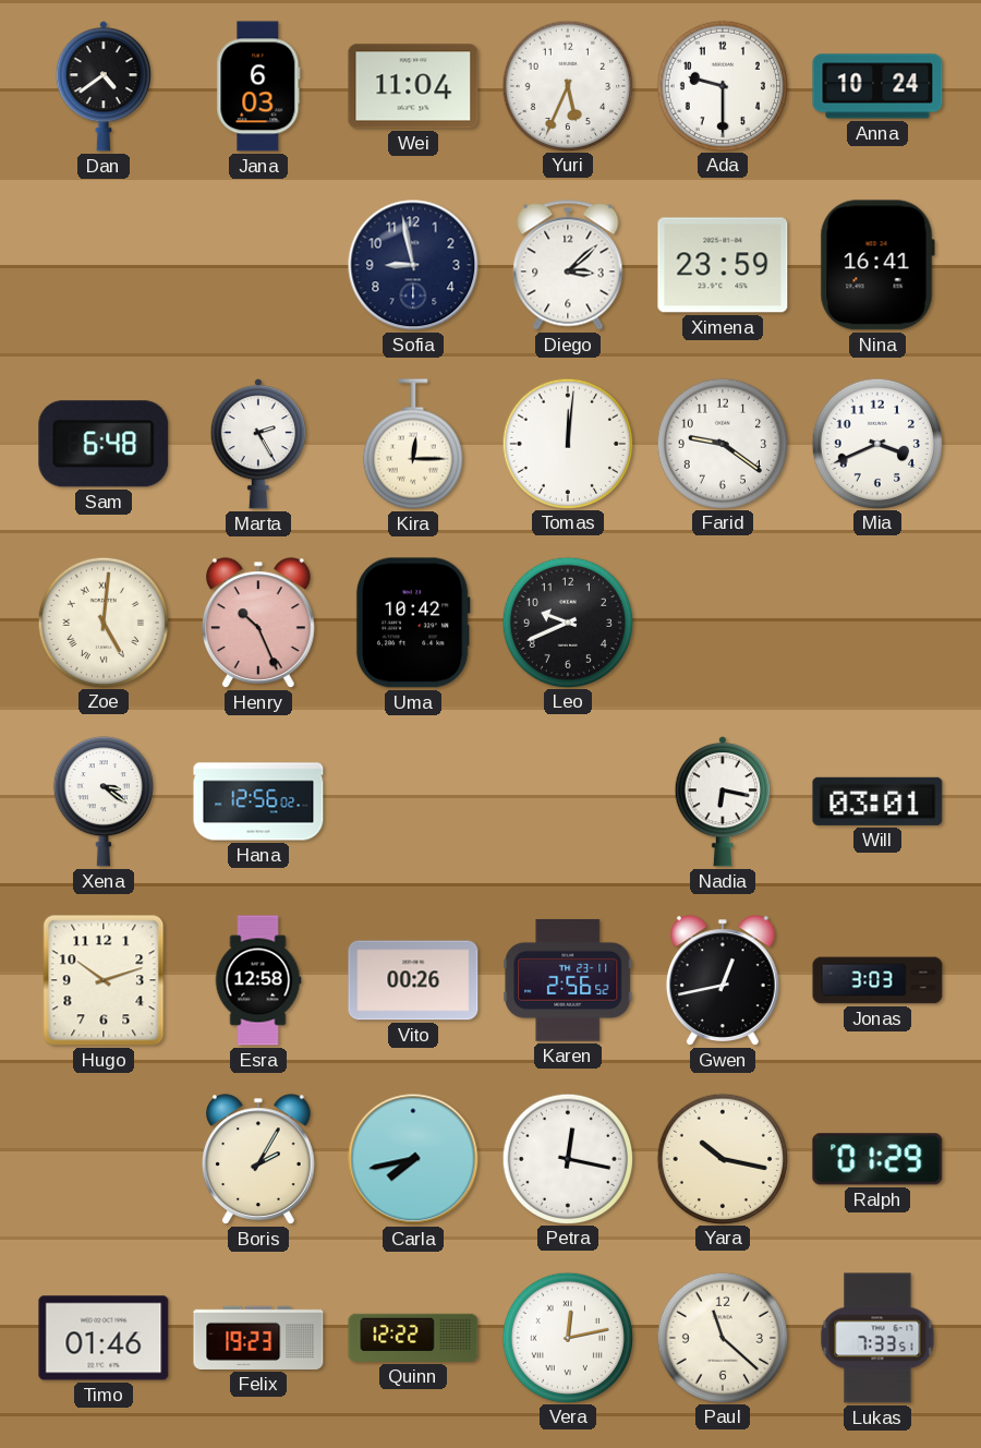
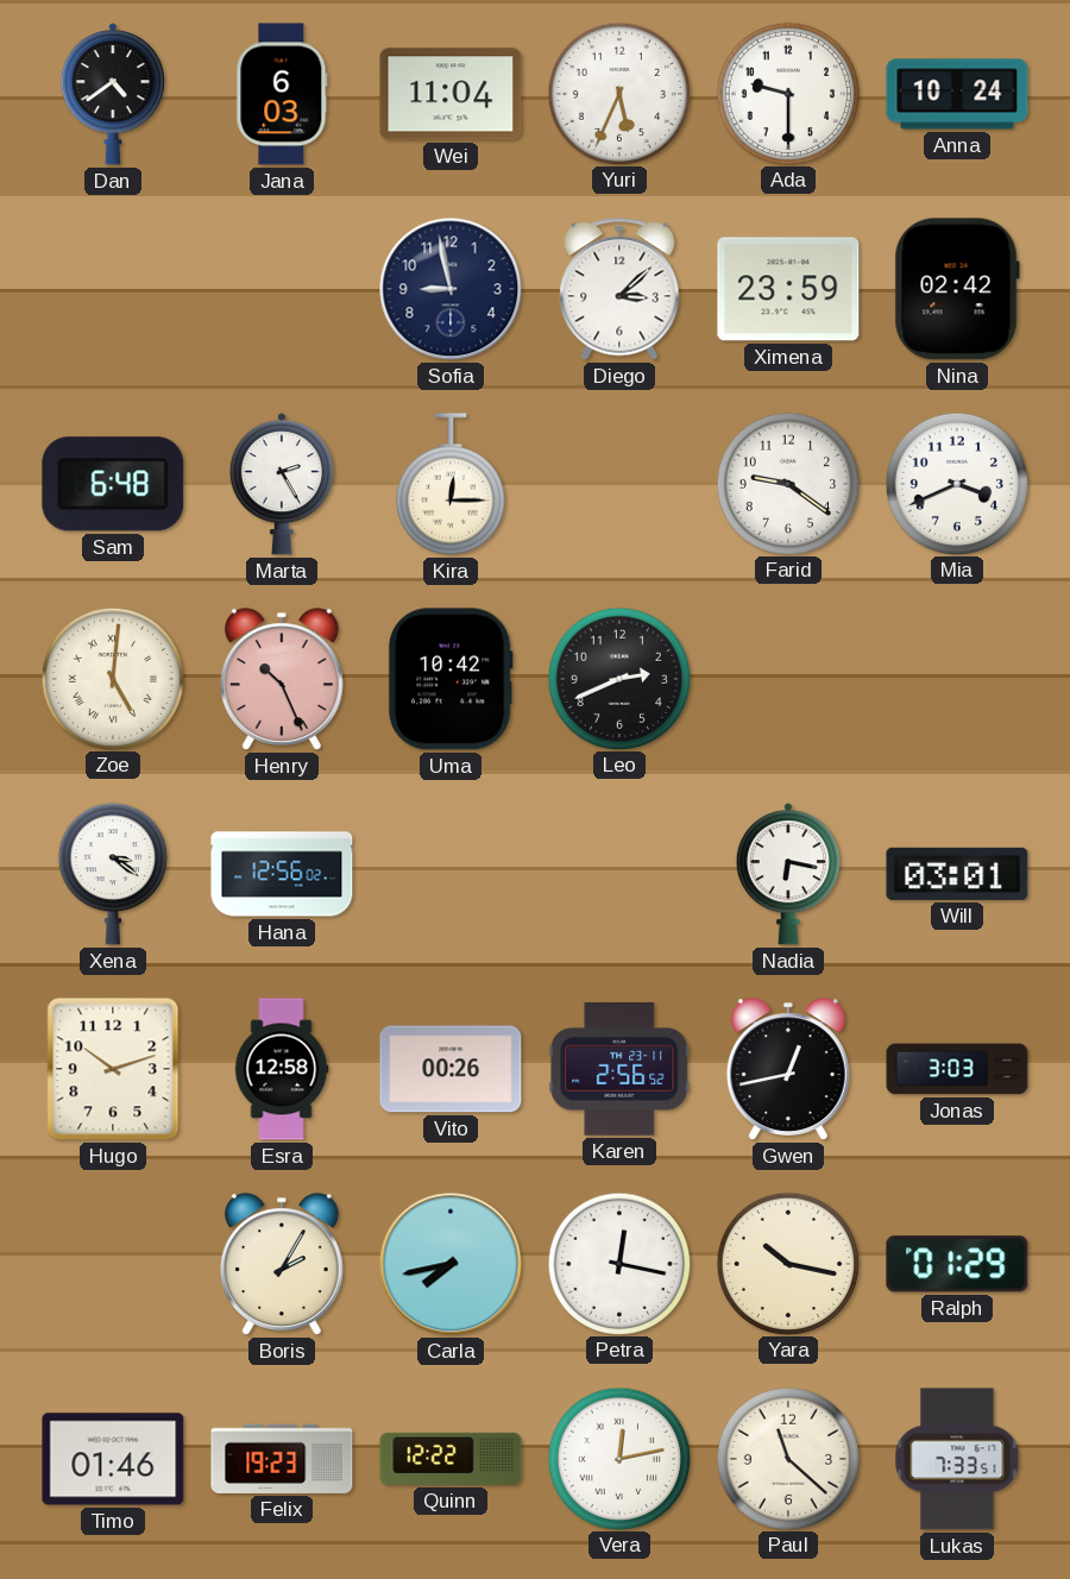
Nina: 16:41 -> 02:42 (957, 289)
Tomas: 12:01 -> none (567, 443)
Leo: 9:41 -> 2:41 (618, 678)
